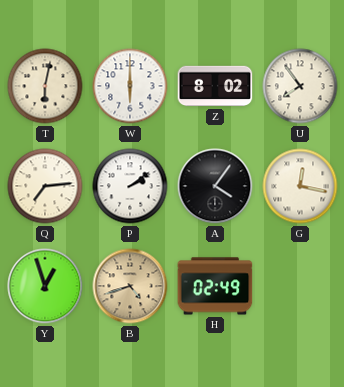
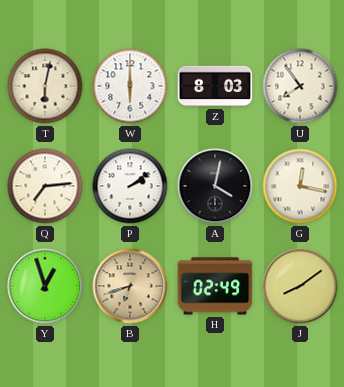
Z: 8:02 -> 8:03 (215, 86)
A: 4:06 -> 4:02 (215, 186)
B: 4:42 -> 6:42 (130, 286)
J: none -> 8:09 (300, 286)
